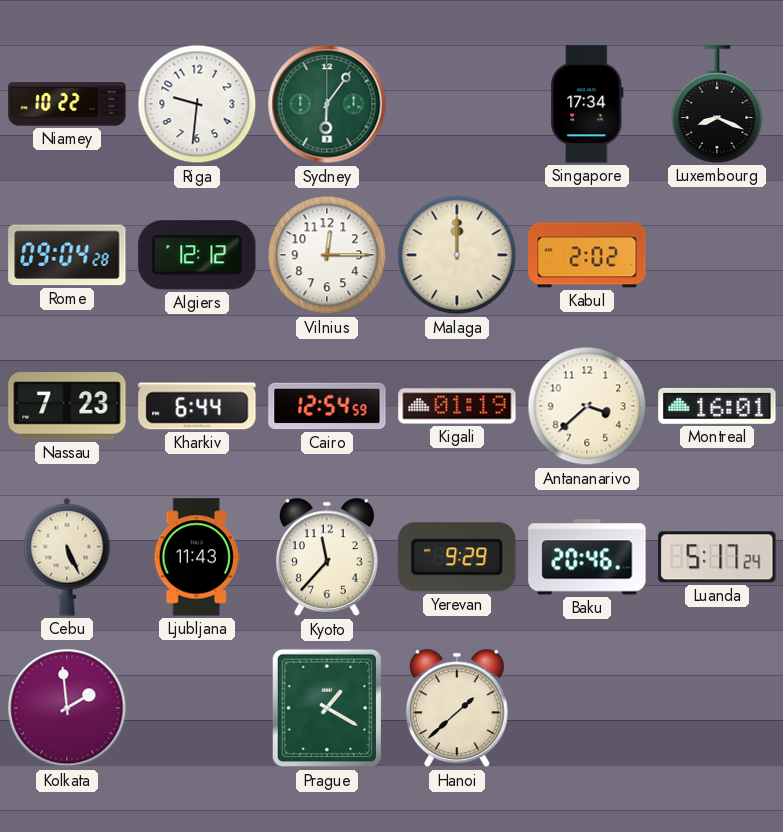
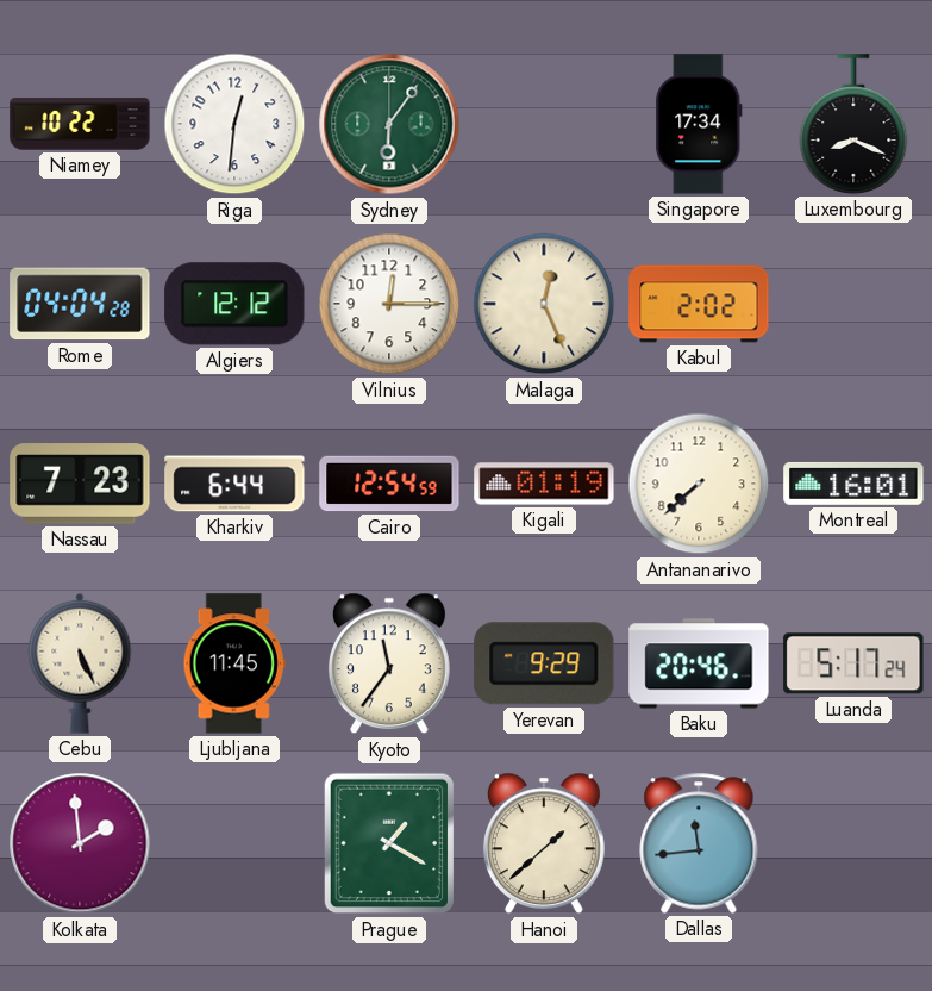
Riga: 9:31 -> 12:31 (234, 124)
Rome: 09:04 -> 04:04 (80, 304)
Malaga: 12:00 -> 12:26 (544, 304)
Antananarivo: 3:38 -> 7:38 (699, 484)
Ljubljana: 11:43 -> 11:45 (234, 663)
Kyoto: 11:37 -> 11:36 (389, 663)
Dallas: none -> 11:44 (699, 843)
